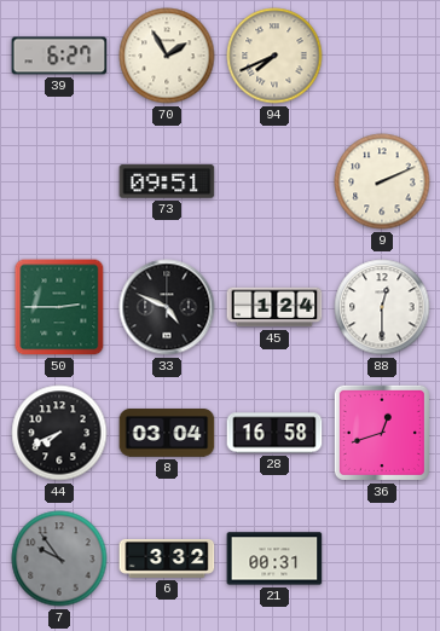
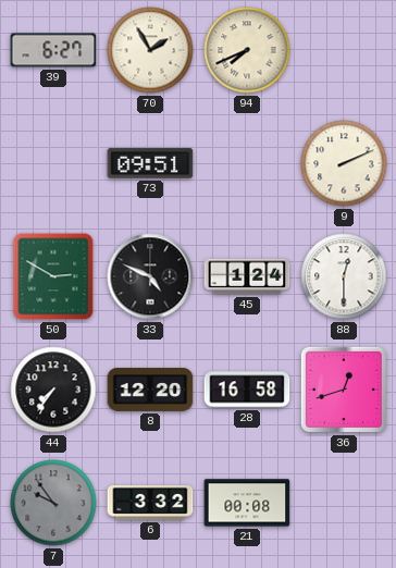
50: 2:45 -> 2:50 (53, 276)
44: 7:41 -> 7:36 (53, 390)
8: 03:04 -> 12:20 (150, 390)
21: 00:31 -> 00:08 (247, 503)
